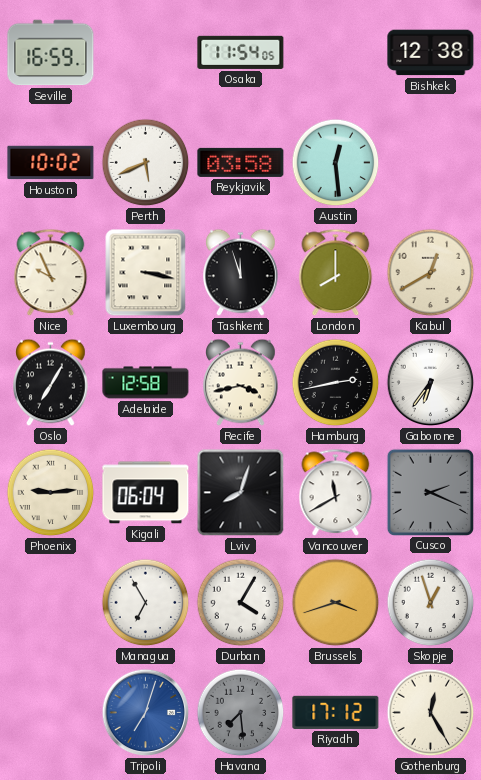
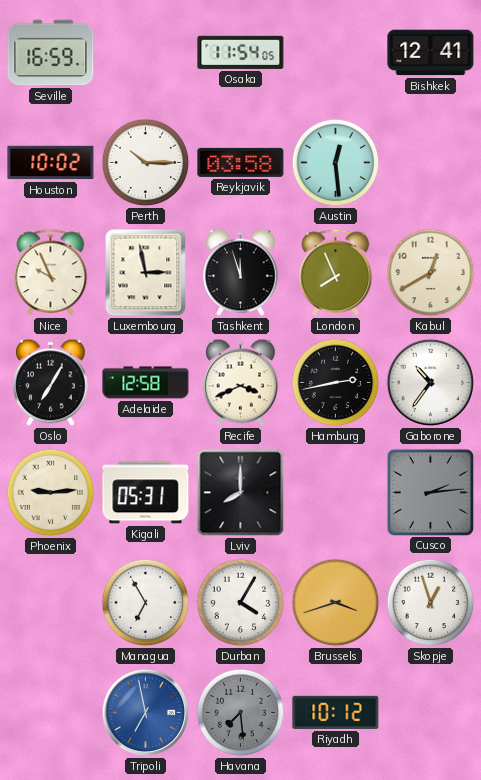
Bishkek: 12:38 -> 12:41 (431, 53)
Perth: 5:41 -> 10:15 (146, 163)
Luxembourg: 3:17 -> 2:58 (146, 273)
London: 8:00 -> 7:56 (336, 273)
Recife: 3:43 -> 3:41 (241, 383)
Gaborone: 6:36 -> 10:36 (431, 383)
Kigali: 06:04 -> 05:31 (146, 493)
Lviv: 8:03 -> 8:00 (241, 493)
Vancouver: 11:40 -> none (336, 493)
Cusco: 2:19 -> 2:14 (430, 492)
Tripoli: 7:03 -> 6:58 (146, 713)
Riyadh: 17:12 -> 10:12 (336, 712)
Gothenburg: 12:25 -> none (431, 713)
